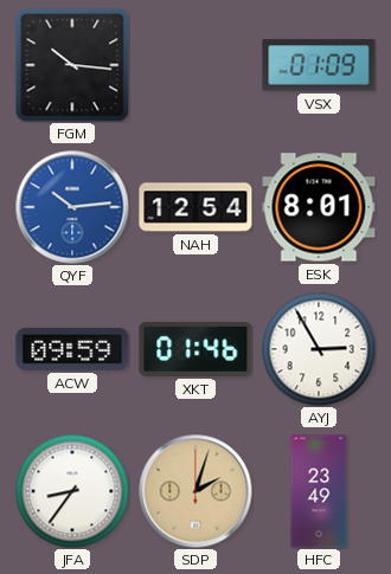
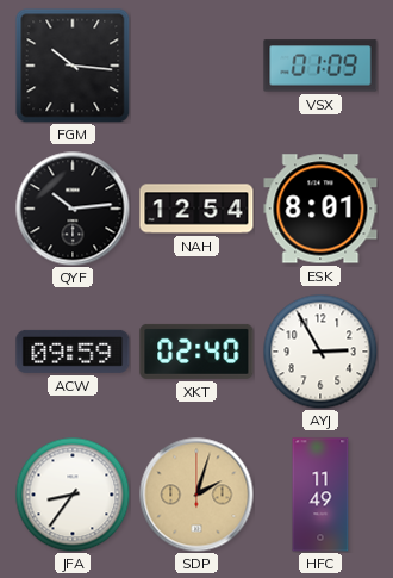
QYF dial: blue -> black (73, 209)
XKT: 01:46 -> 02:40 (196, 352)
HFC: 23:49 -> 11:49 (320, 495)
